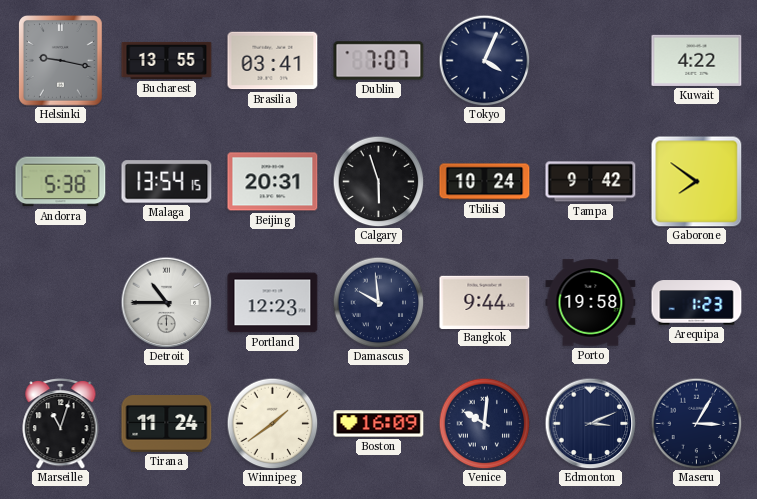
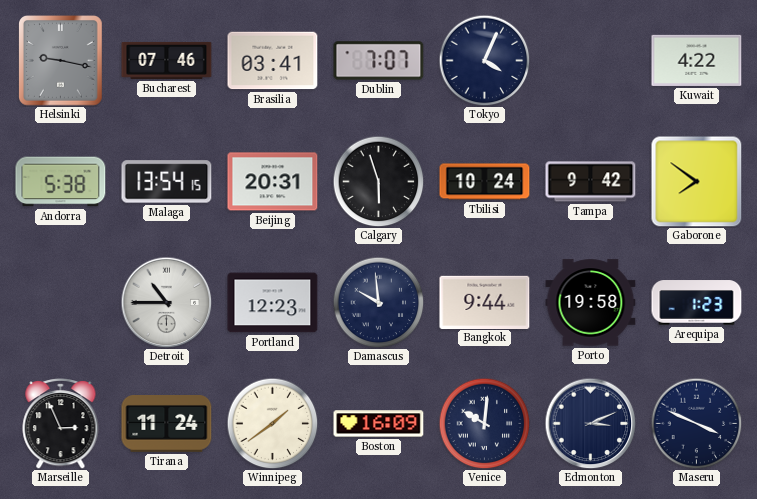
Bucharest: 13:55 -> 07:46 (167, 60)
Marseille: 11:03 -> 2:56 (61, 424)
Maseru: 3:05 -> 3:49 (696, 423)
